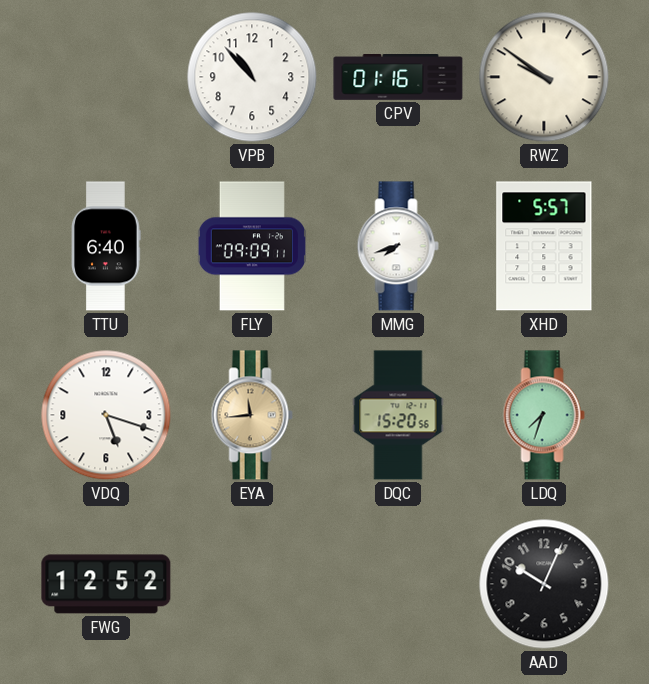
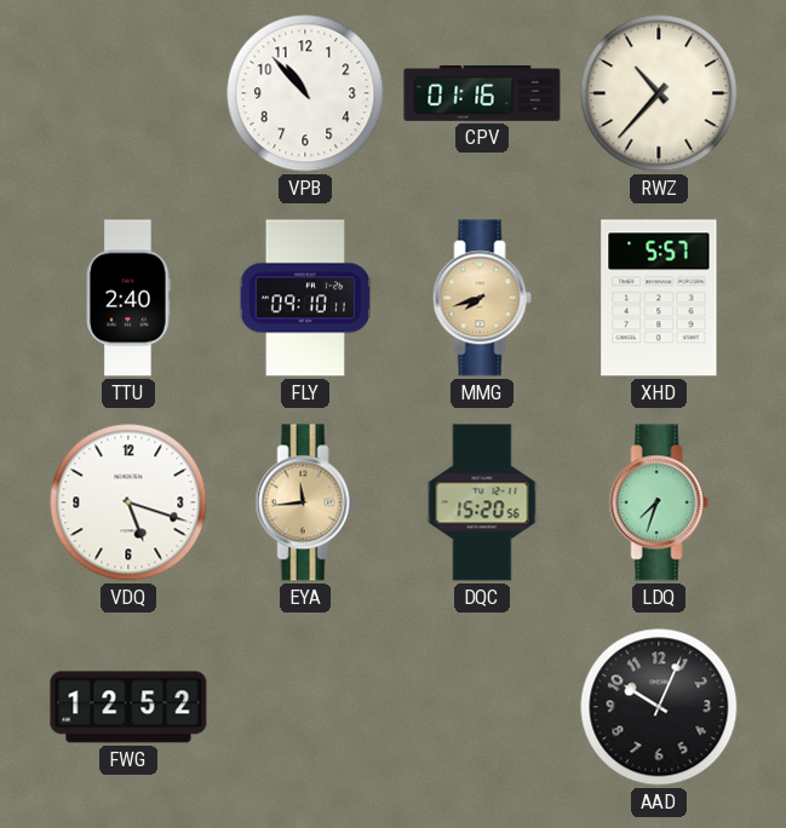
RWZ: 9:51 -> 10:37 (659, 93)
TTU: 6:40 -> 2:40 (128, 298)
FLY: 09:09 -> 09:10 (305, 298)
MMG dial: white -> champagne (482, 298)
